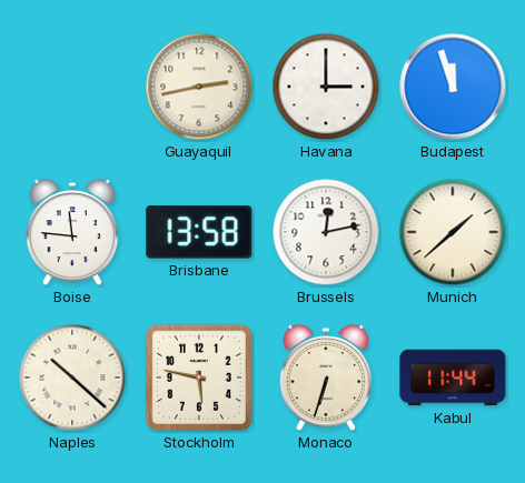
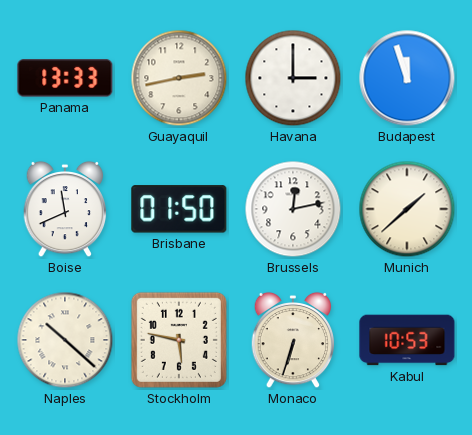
Panama: none -> 13:33 (65, 78)
Boise: 11:46 -> 11:41 (65, 209)
Brisbane: 13:58 -> 01:50 (179, 209)
Kabul: 11:44 -> 10:53 (407, 340)
